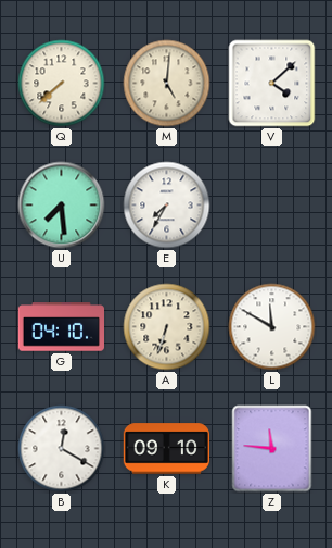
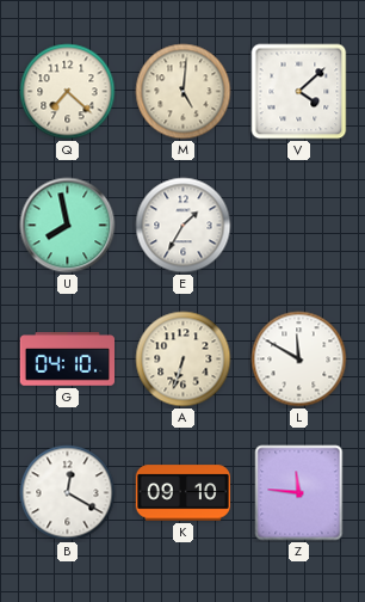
Q: 7:38 -> 7:22 (68, 92)
U: 7:29 -> 7:58 (68, 226)
E: 7:35 -> 1:35 (184, 226)
